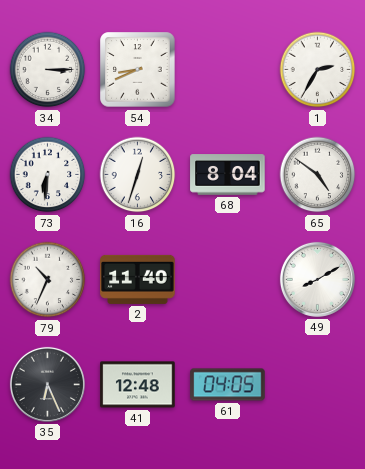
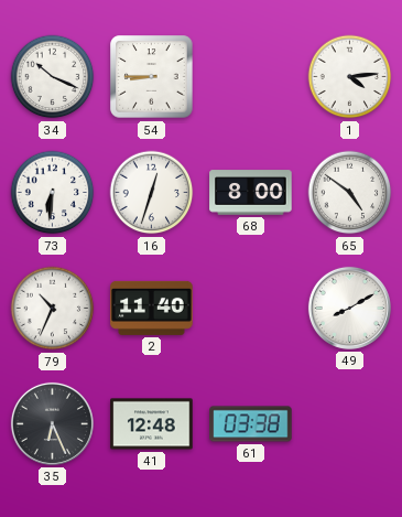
34: 3:15 -> 10:19 (53, 77)
54: 8:41 -> 8:45 (152, 77)
1: 2:35 -> 4:14 (350, 77)
68: 8:04 -> 8:00 (251, 193)
61: 04:05 -> 03:38 (251, 424)
